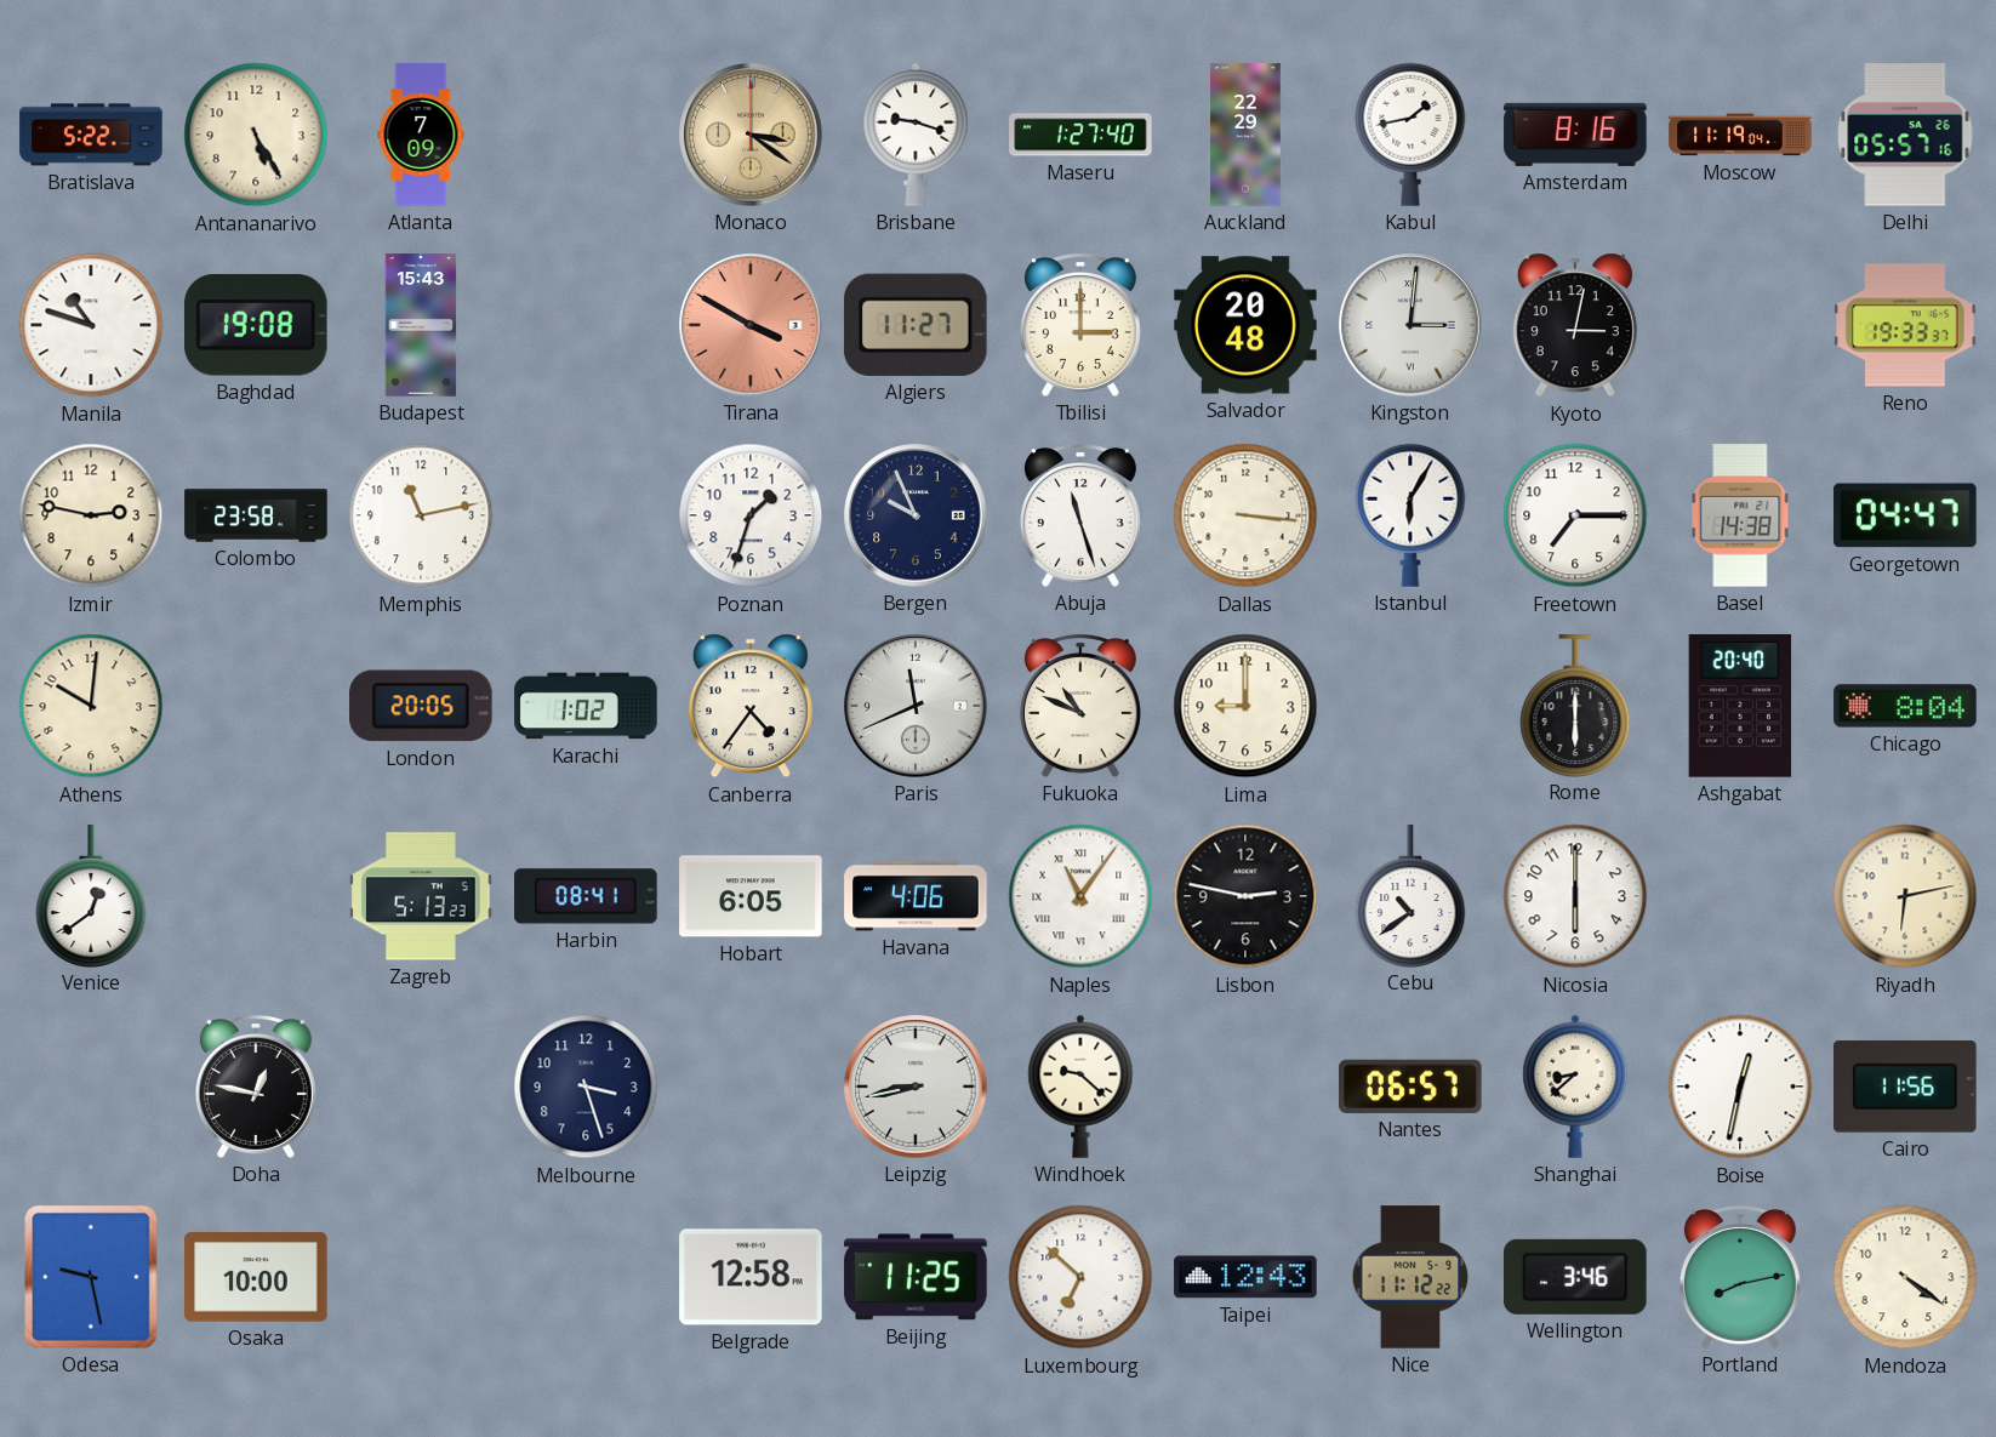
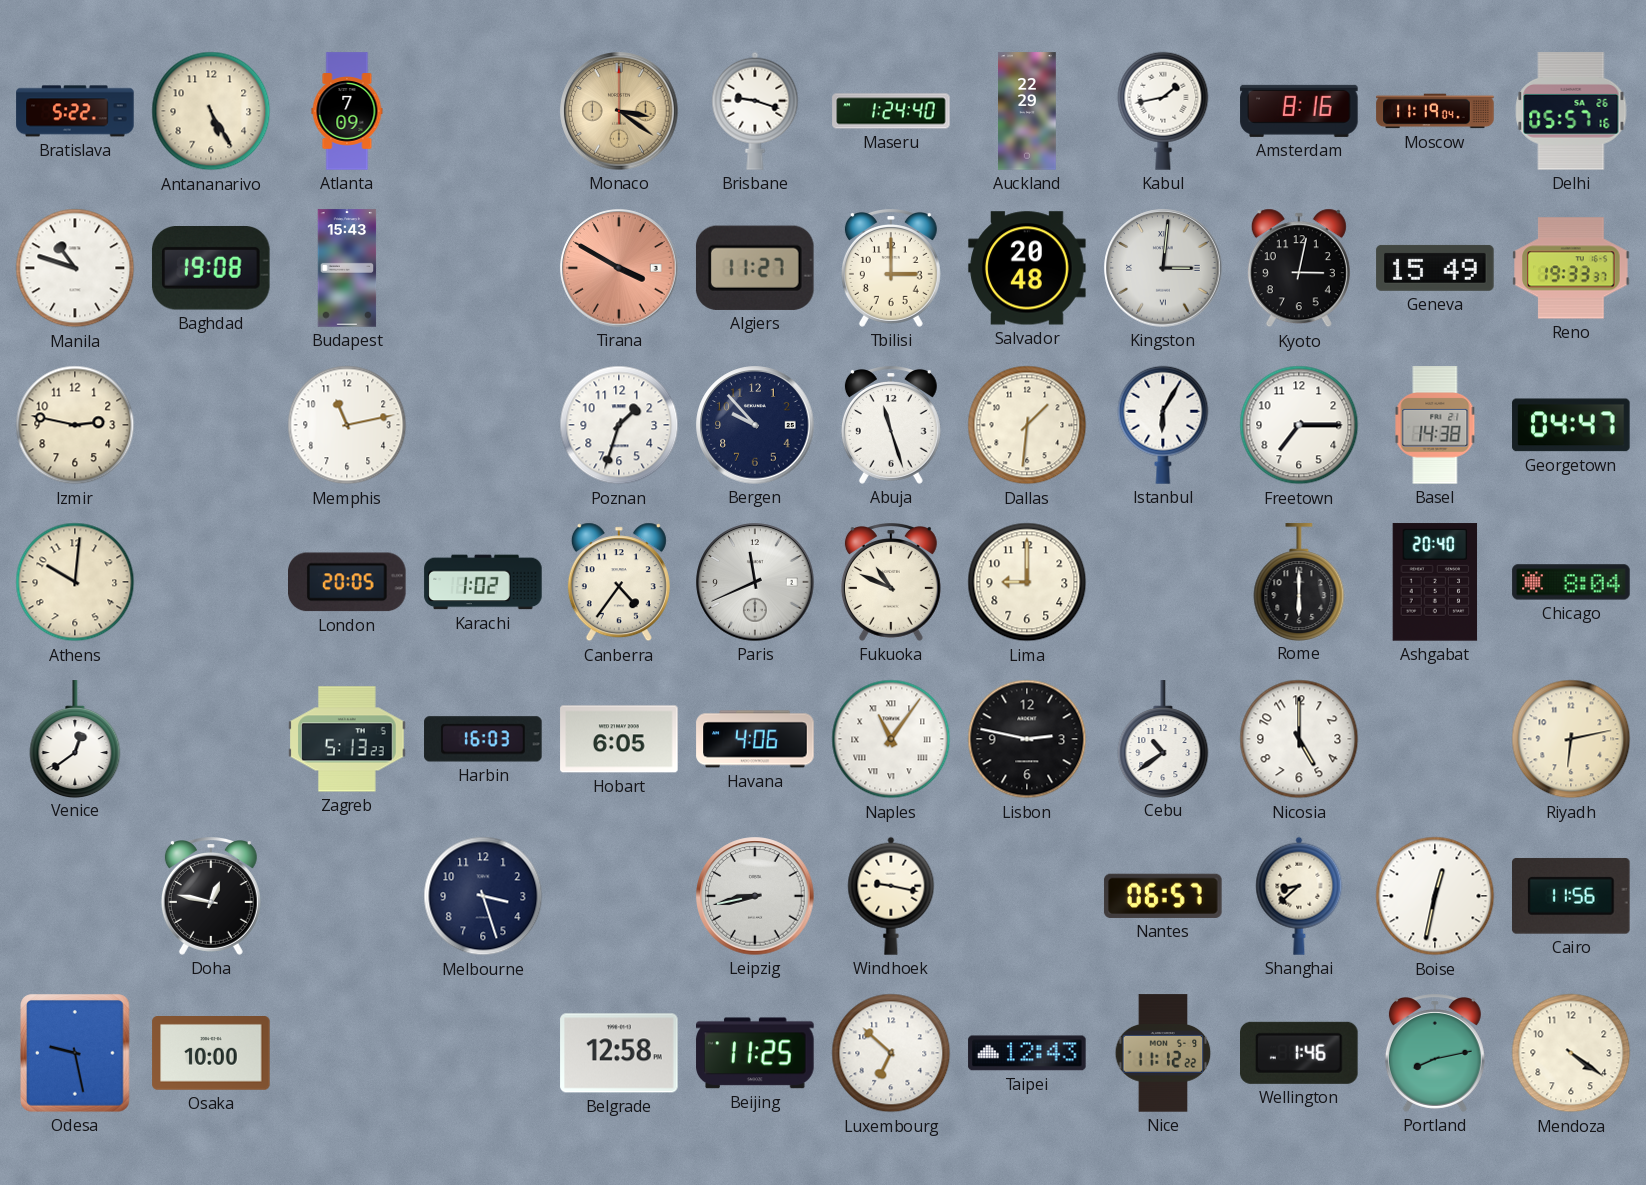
Maseru: 1:27 -> 1:24 (891, 111)
Geneva: none -> 15:49 (1435, 268)
Colombo: 23:58 -> none (256, 515)
Bergen: 9:56 -> 9:53 (755, 425)
Dallas: 3:16 -> 1:31 (1027, 425)
Harbin: 08:41 -> 16:03 (483, 739)
Nicosia: 6:00 -> 5:00 (1299, 739)
Windhoek: 9:22 -> 9:17 (891, 896)
Wellington: 3:46 -> 1:46 (1300, 1053)
